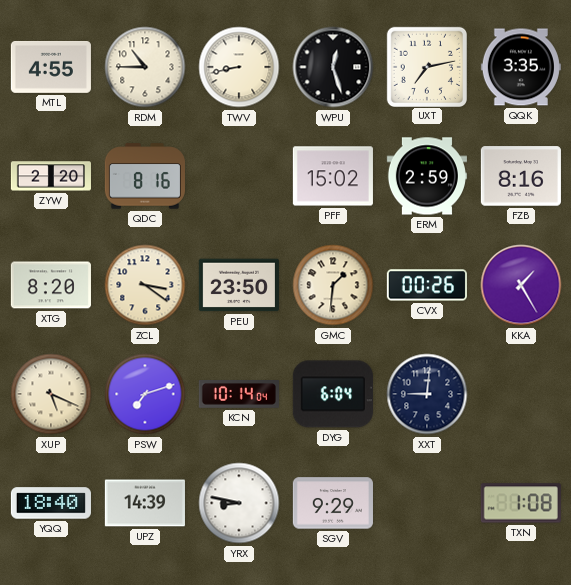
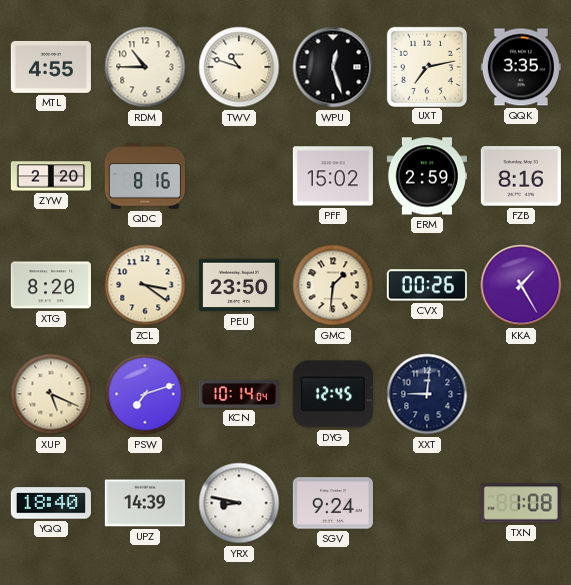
TWV: 8:43 -> 10:48 (239, 67)
DYG: 6:04 -> 12:45 (333, 394)
SGV: 9:29 -> 9:24 (333, 503)
